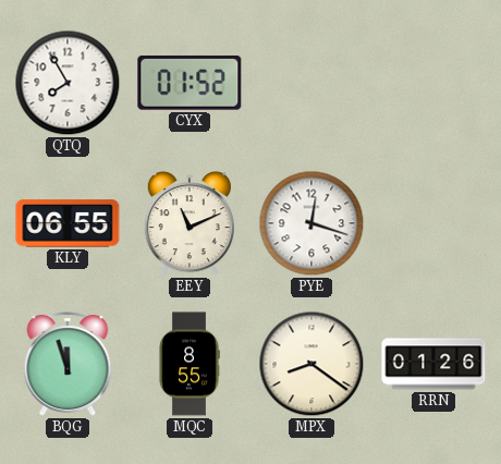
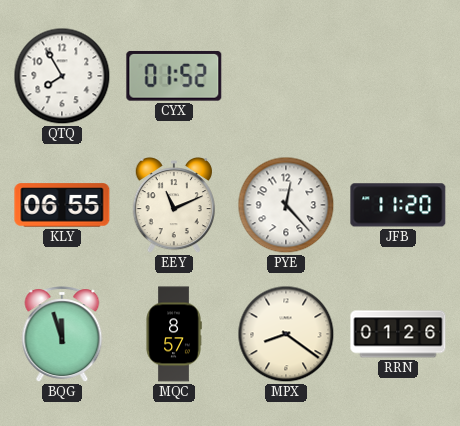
PYE: 12:18 -> 12:23 (286, 205)
JFB: none -> 11:20 (398, 205)
MQC: 8:55 -> 8:57 (174, 334)
